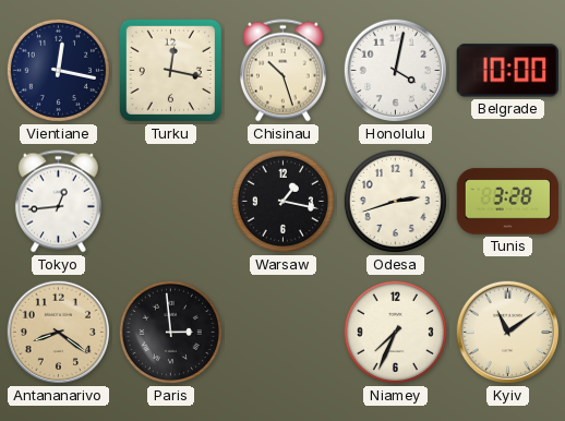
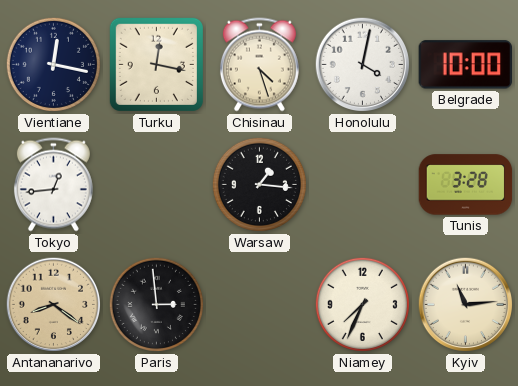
Chisinau: 10:27 -> 4:27 (259, 65)
Warsaw: 1:17 -> 1:16 (259, 184)
Odesa: 2:42 -> none (395, 201)
Kyiv: 11:09 -> 11:14 (466, 305)
